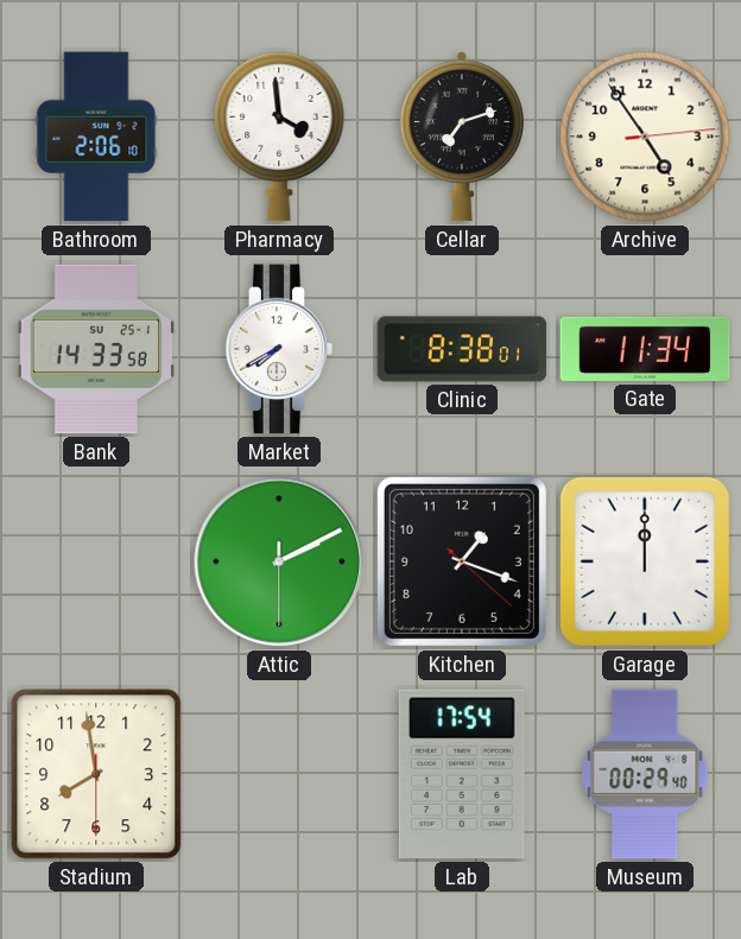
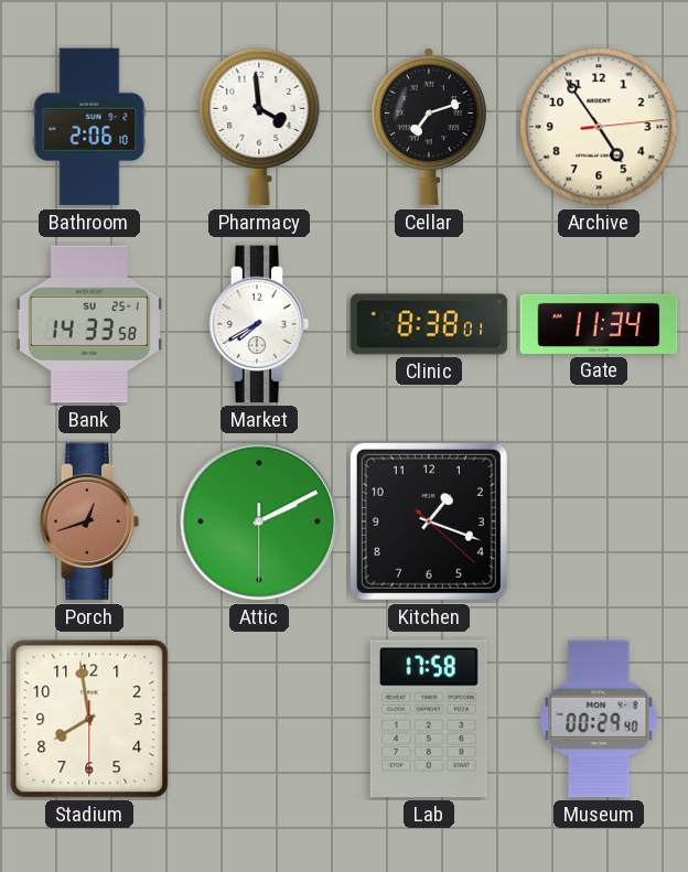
Porch: none -> 12:42 (89, 521)
Garage: 12:00 -> none (645, 562)
Lab: 17:54 -> 17:58 (429, 719)
